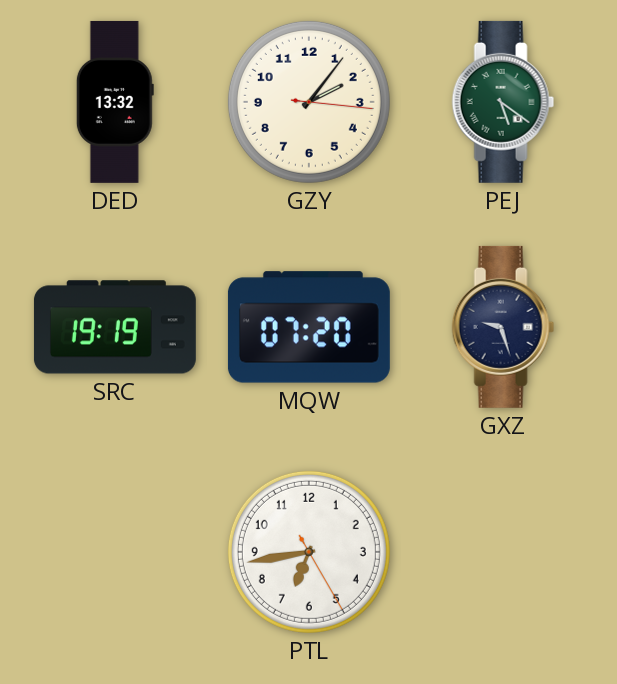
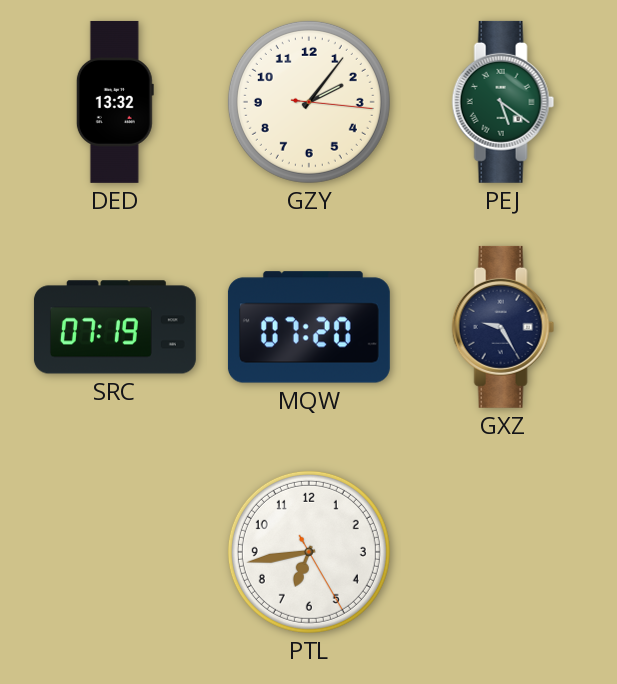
SRC: 19:19 -> 07:19 (115, 327)
GXZ: 9:27 -> 9:25 (503, 327)
